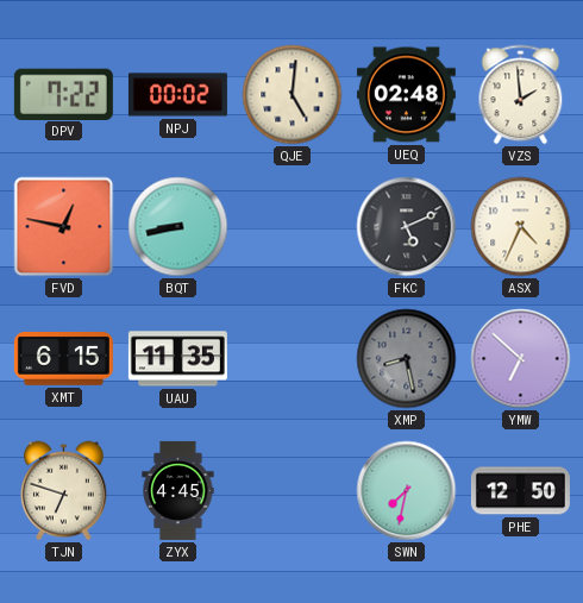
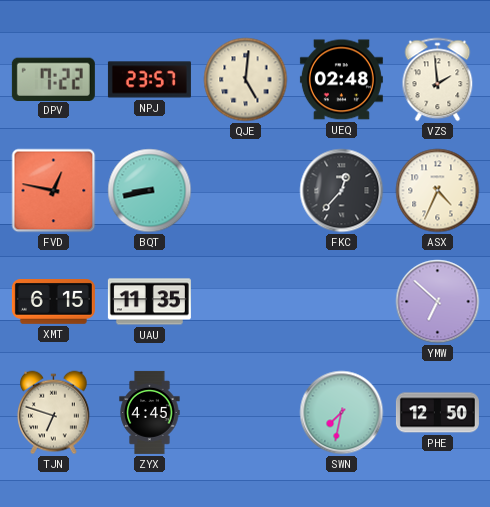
NPJ: 00:02 -> 23:57 (149, 80)
FKC: 5:11 -> 12:37 (342, 191)
XMP: 8:28 -> none (407, 359)
